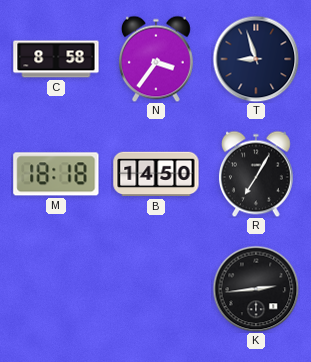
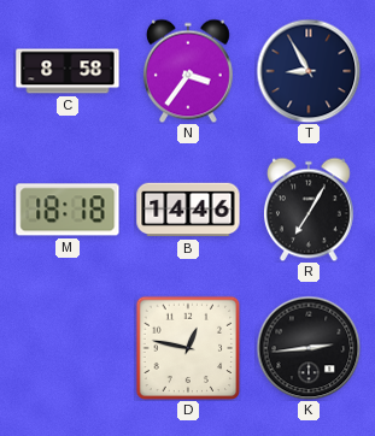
T: 8:57 -> 8:55 (309, 71)
B: 14:50 -> 14:46 (188, 210)
D: none -> 12:47 (188, 348)
